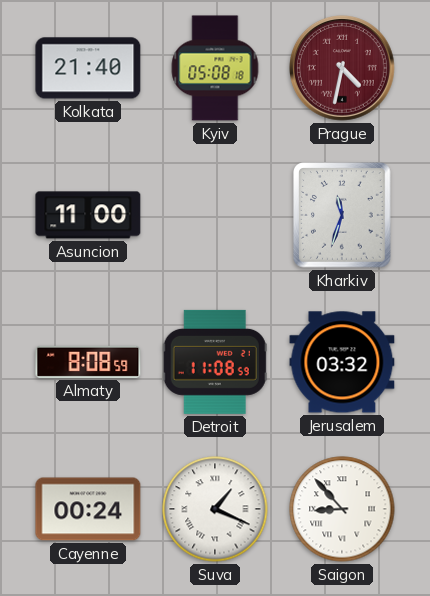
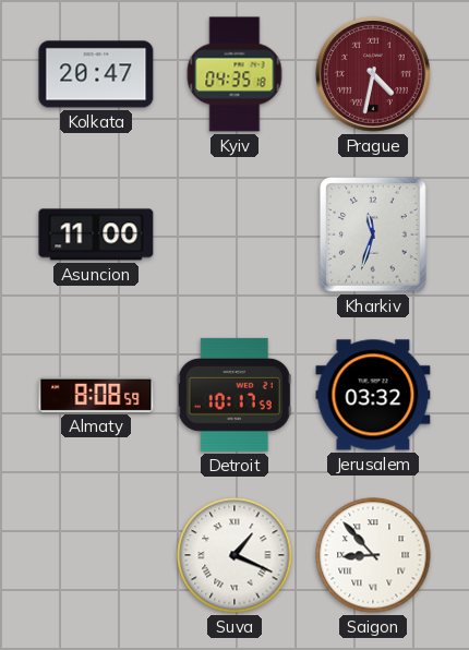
Kolkata: 21:40 -> 20:47 (96, 74)
Kyiv: 05:08 -> 04:35 (234, 74)
Detroit: 11:08 -> 10:17 (234, 395)
Cayenne: 00:24 -> none (88, 509)
